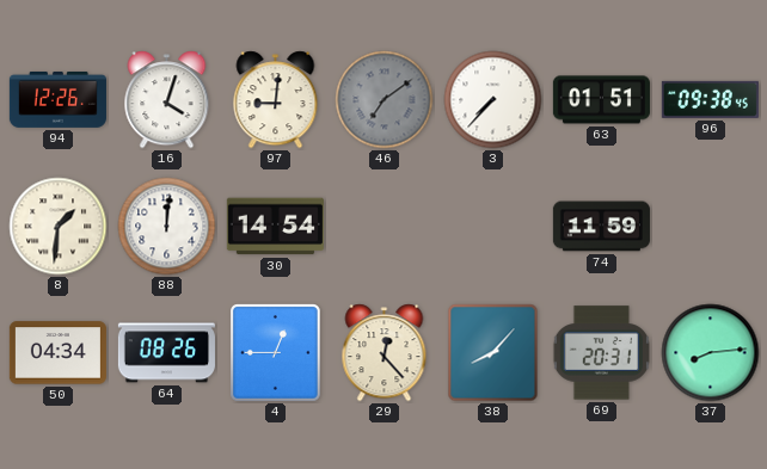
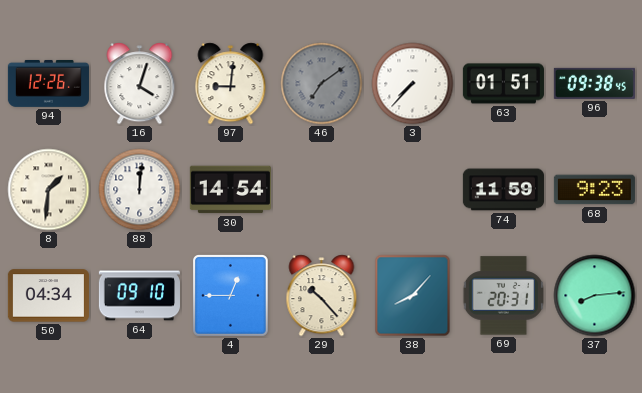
68: none -> 9:23 (594, 190)
64: 08:26 -> 09:10 (139, 296)
29: 12:23 -> 10:23 (322, 296)
